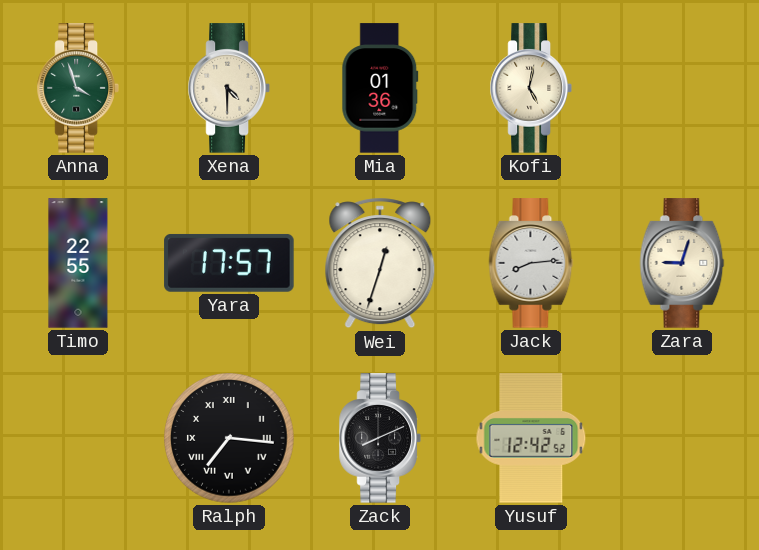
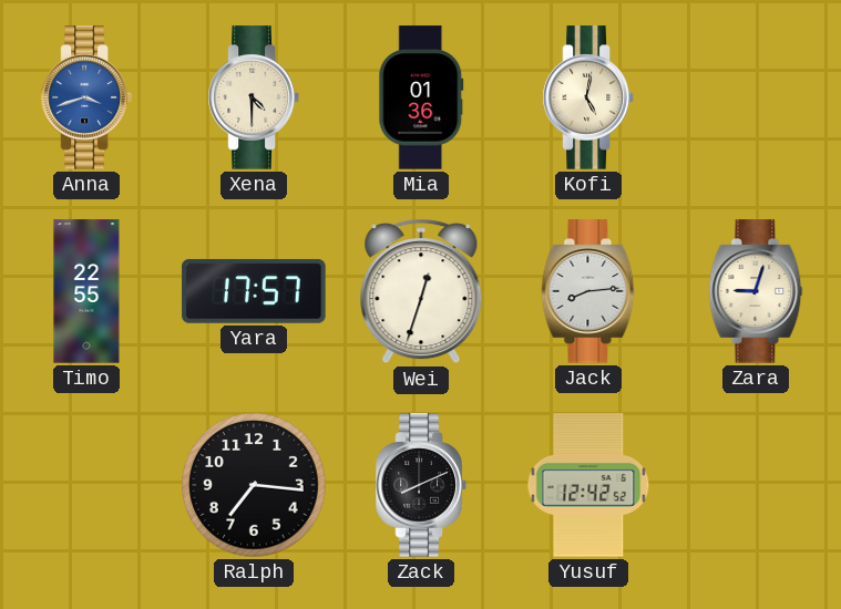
Anna: 3:57 -> 3:42 (86, 97)
Anna dial: green -> blue (86, 97)
Ralph numerals: Roman -> Arabic (254, 485)
